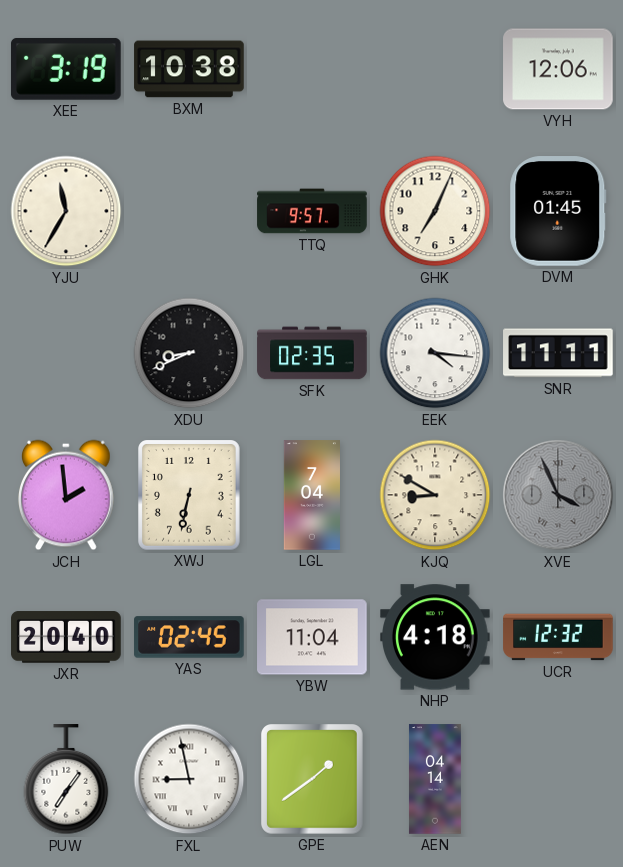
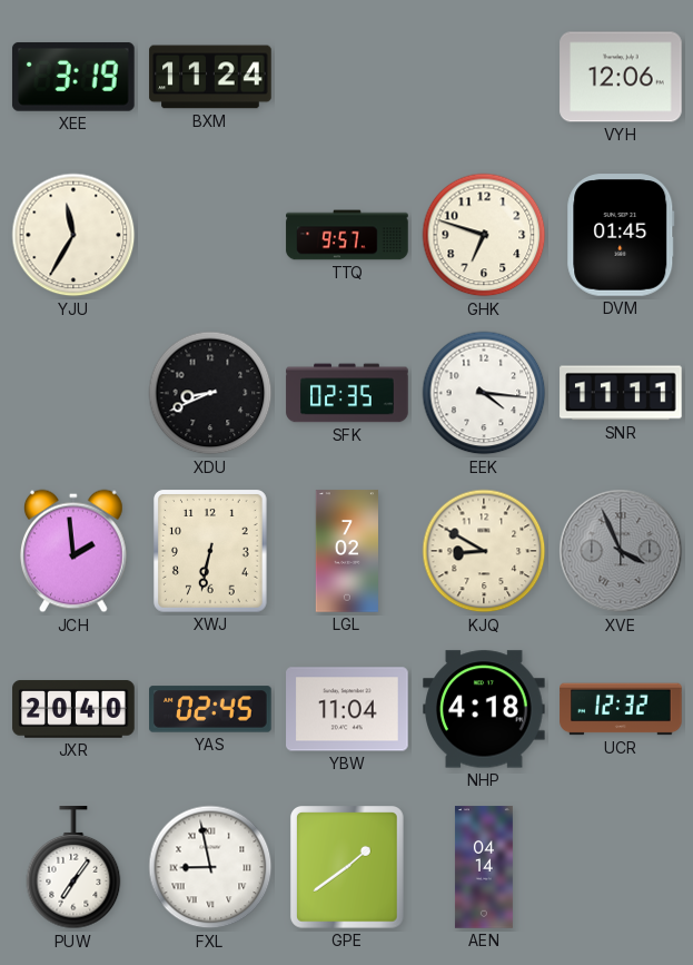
BXM: 10:38 -> 11:24 (210, 77)
GHK: 7:04 -> 6:48 (484, 235)
LGL: 7:04 -> 7:02 (346, 551)
